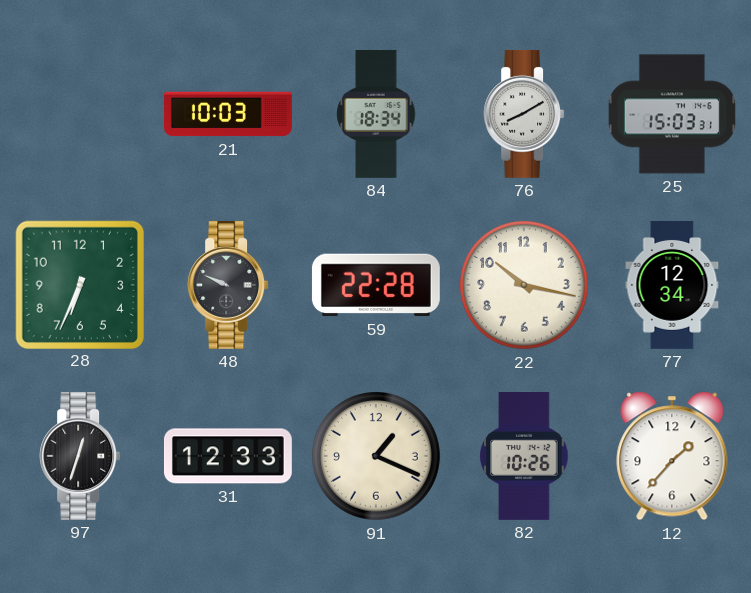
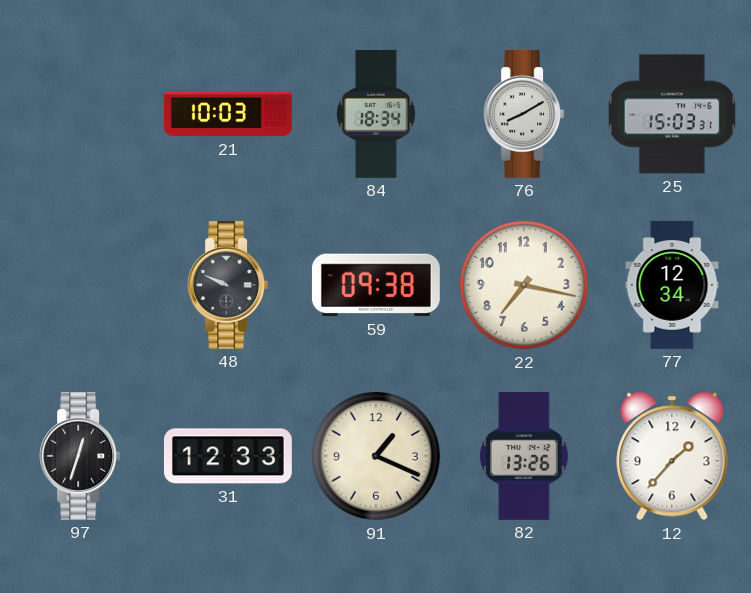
28: 6:34 -> none (79, 284)
59: 22:28 -> 09:38 (376, 285)
22: 10:17 -> 7:17 (524, 285)
82: 10:26 -> 13:26 (524, 456)
